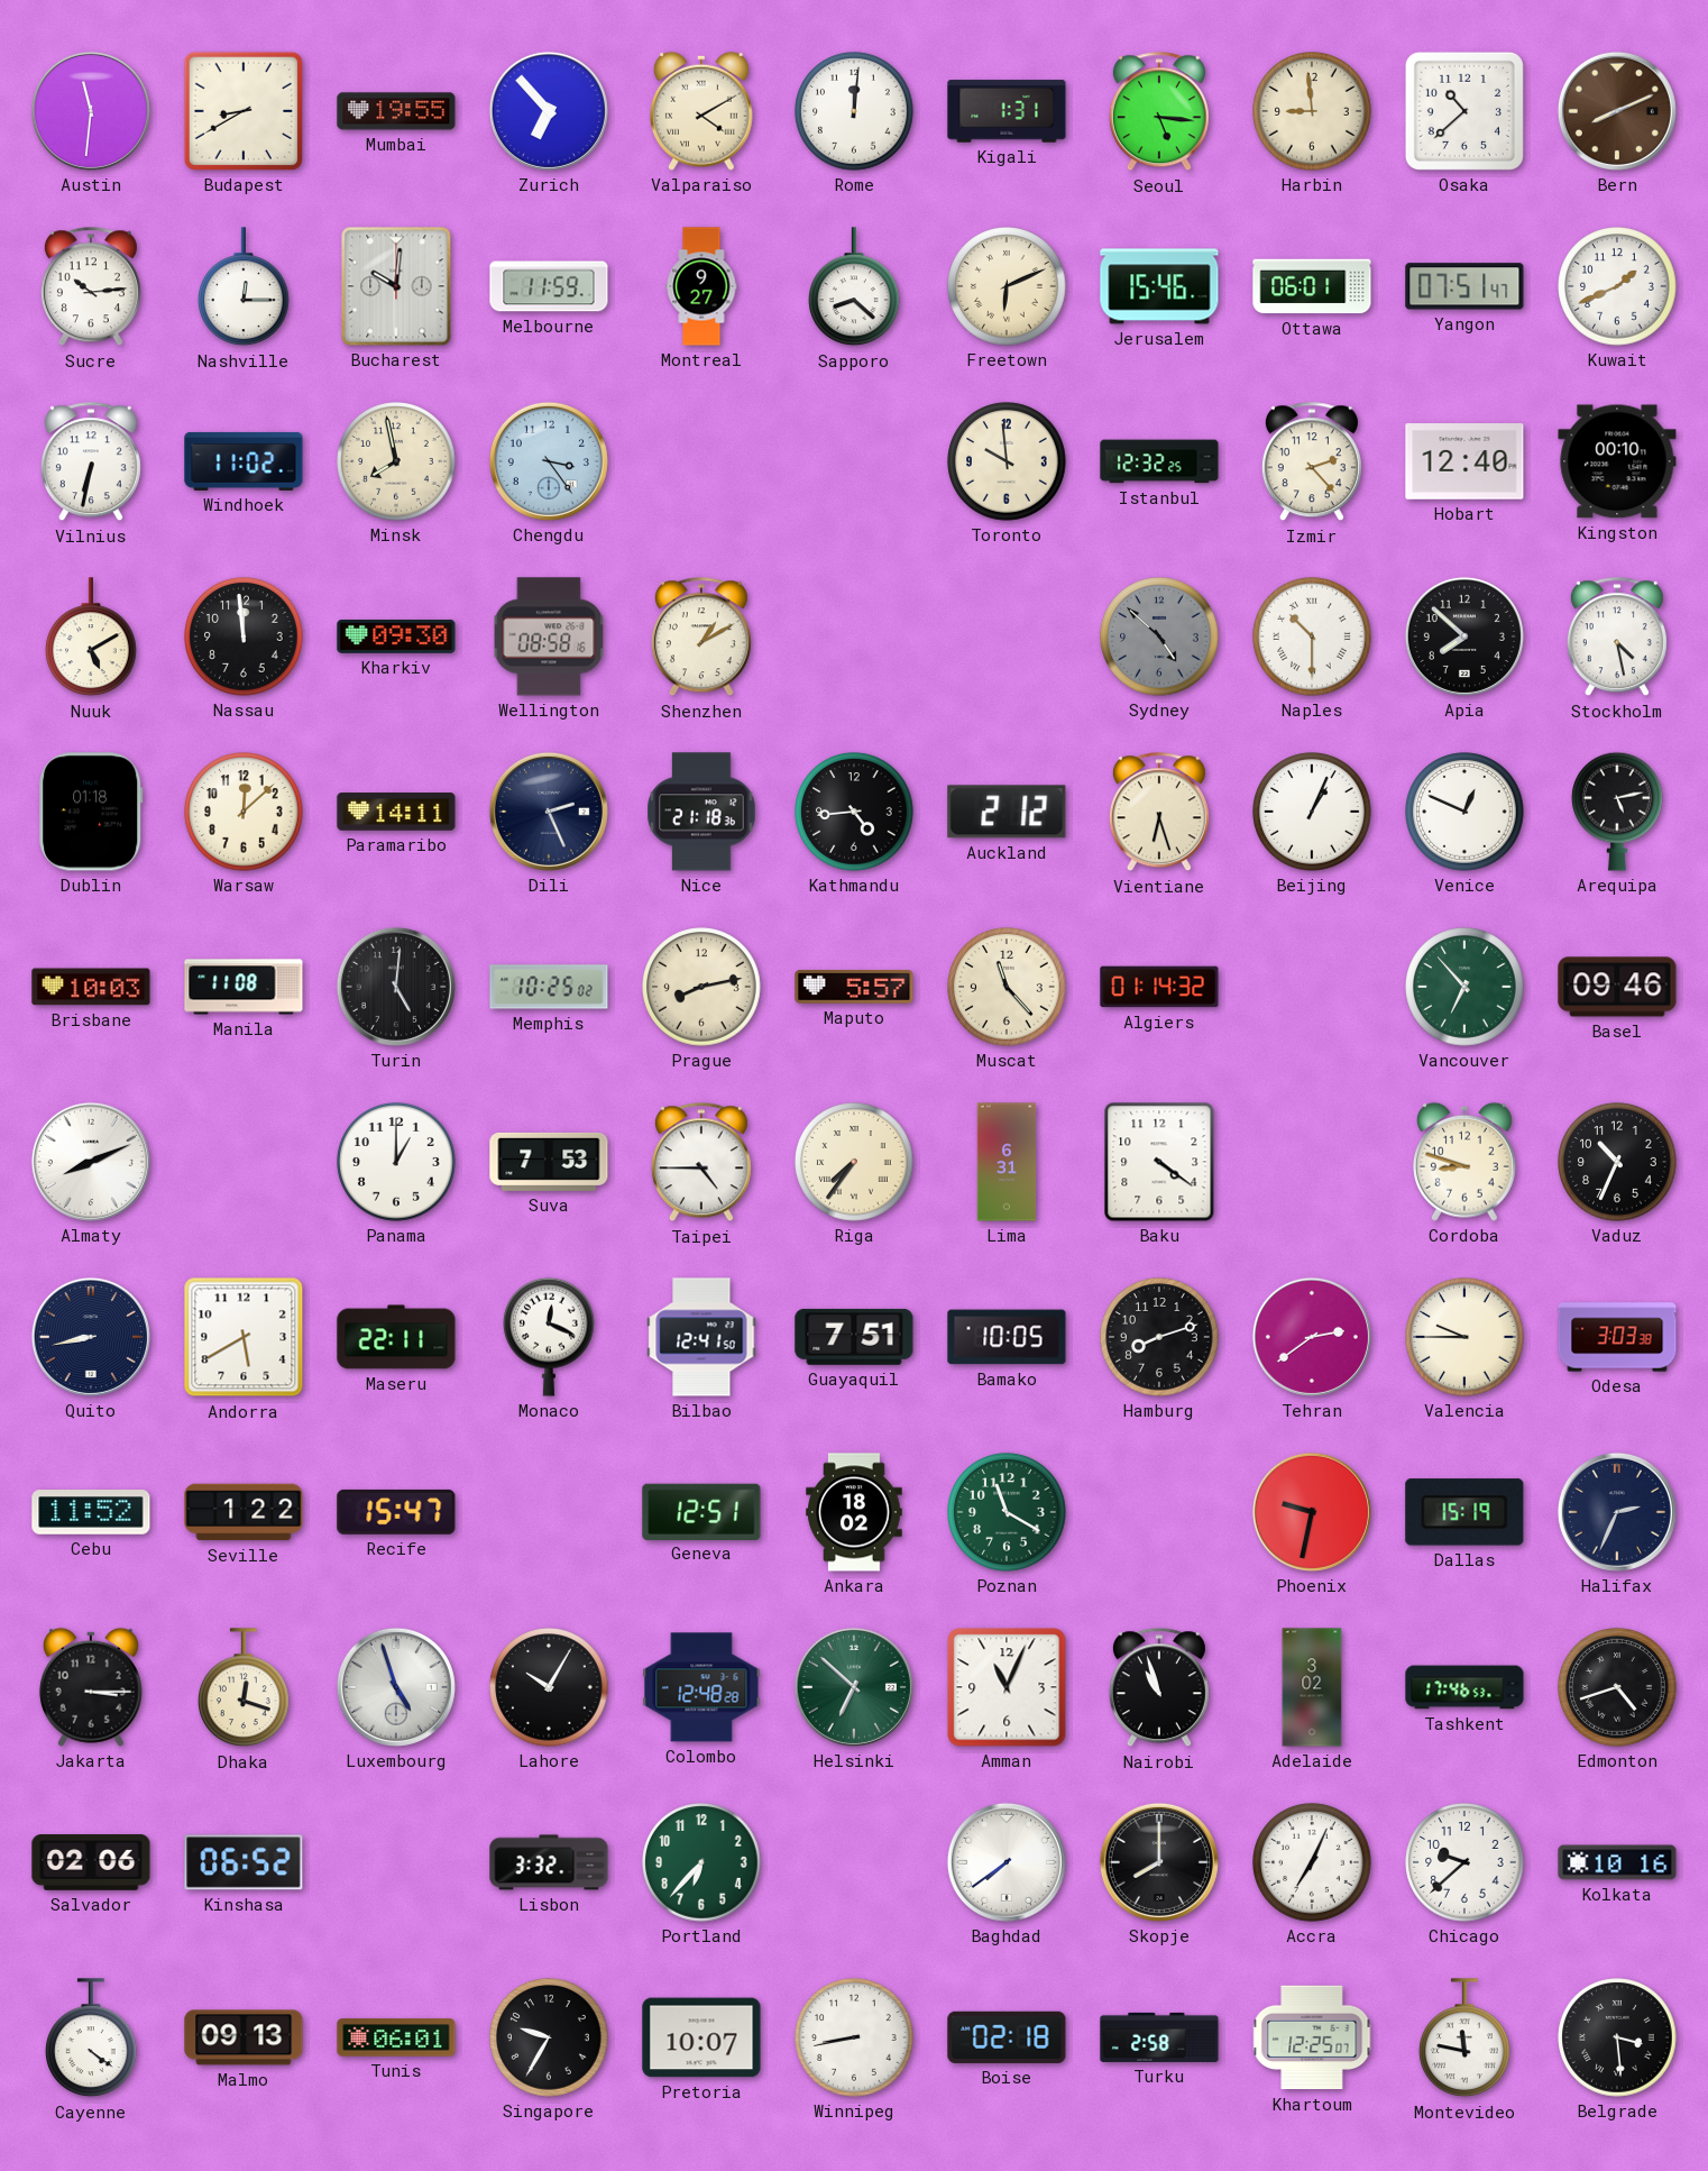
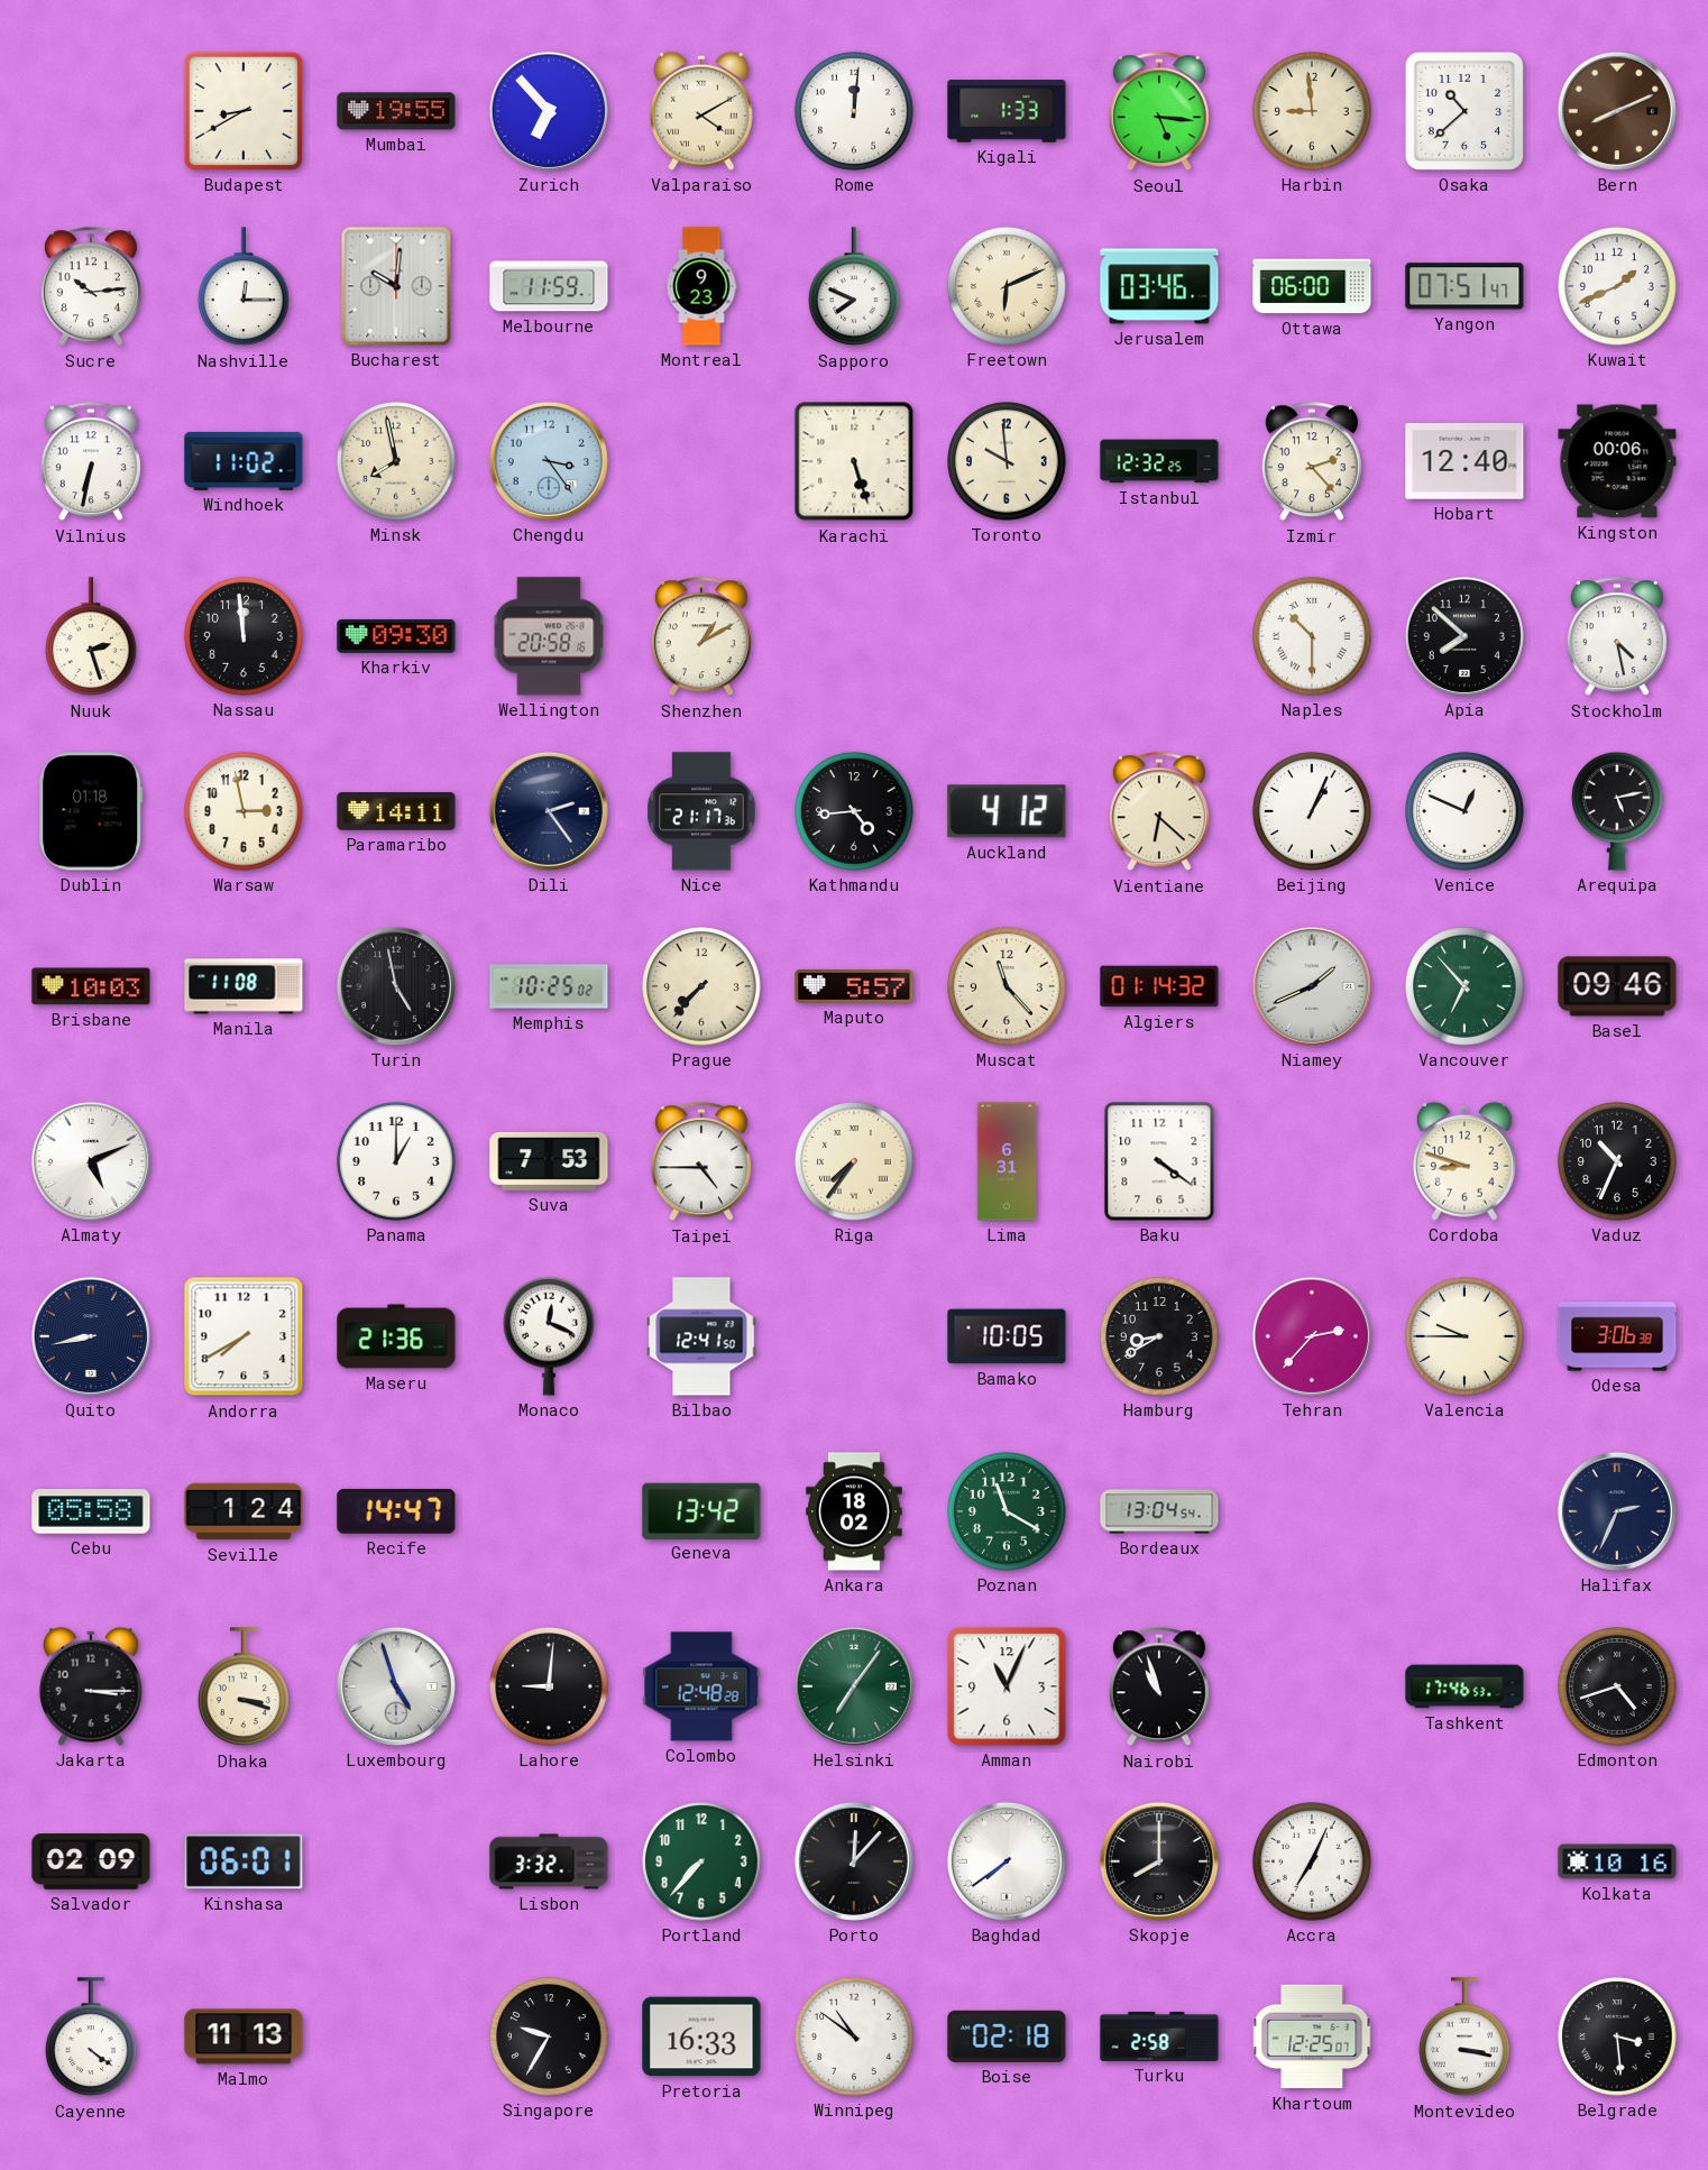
Austin: 11:31 -> none (91, 111)
Kigali: 1:31 -> 1:33 (1007, 111)
Montreal: 9:27 -> 9:23 (701, 286)
Sapporo: 8:22 -> 7:49 (855, 287)
Jerusalem: 15:46 -> 03:46 (1159, 286)
Ottawa: 06:01 -> 06:00 (1312, 286)
Karachi: none -> 5:27 (854, 461)
Kingston: 00:10 -> 00:06 (1617, 461)
Nuuk: 5:10 -> 2:27 (92, 637)
Wellington: 08:58 -> 20:58 (549, 636)
Sydney: 4:52 -> none (1159, 636)
Warsaw: 12:08 -> 2:58 (244, 811)
Dili: 2:26 -> 2:24 (549, 811)
Nice: 21:18 -> 21:17 (701, 811)
Auckland: 2:12 -> 4:12 (1007, 811)
Vientiane: 6:27 -> 6:22 (1159, 812)
Turin: 5:01 -> 4:58 (396, 986)
Prague: 8:13 -> 7:37 (701, 986)
Niamey: none -> 1:41 (1312, 986)
Almaty: 8:11 -> 5:11 (91, 1161)
Andorra: 5:40 -> 7:40 (244, 1336)
Maseru: 22:11 -> 21:36 (396, 1336)
Guayaquil: 7:51 -> none (854, 1337)
Hamburg: 8:12 -> 8:40 (1159, 1336)
Tehran: 2:39 -> 2:37 (1312, 1336)
Odesa: 3:03 -> 3:06 (1617, 1336)
Cebu: 11:52 -> 05:58 (91, 1511)
Seville: 1:22 -> 1:24 (244, 1511)
Recife: 15:47 -> 14:47 (396, 1511)
Geneva: 12:51 -> 13:42 (701, 1510)
Bordeaux: none -> 13:04 (1159, 1511)
Phoenix: 9:32 -> none (1312, 1512)
Dallas: 15:19 -> none (1464, 1512)
Dhaka: 12:18 -> 3:18 (245, 1688)
Lahore: 10:05 -> 9:01 (549, 1686)
Helsinki: 6:52 -> 7:06 (854, 1686)
Adelaide: 3:02 -> none (1312, 1687)
Salvador: 02:06 -> 02:09 (91, 1861)
Kinshasa: 06:52 -> 06:01 (244, 1861)
Portland: 6:37 -> 7:37 (701, 1861)
Porto: none -> 12:07 (854, 1861)
Chicago: 9:38 -> none (1464, 1862)
Malmo: 09:13 -> 11:13 (244, 2036)
Tunis: 06:01 -> none (396, 2037)
Pretoria: 10:07 -> 16:33 (701, 2036)
Winnipeg: 8:43 -> 10:51 (854, 2036)
Montevideo: 11:47 -> 3:17 (1466, 2038)
